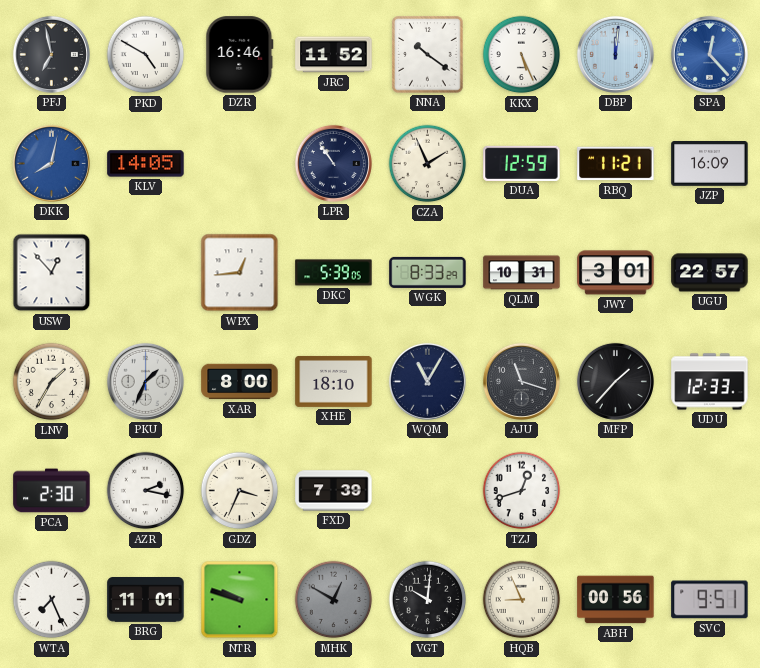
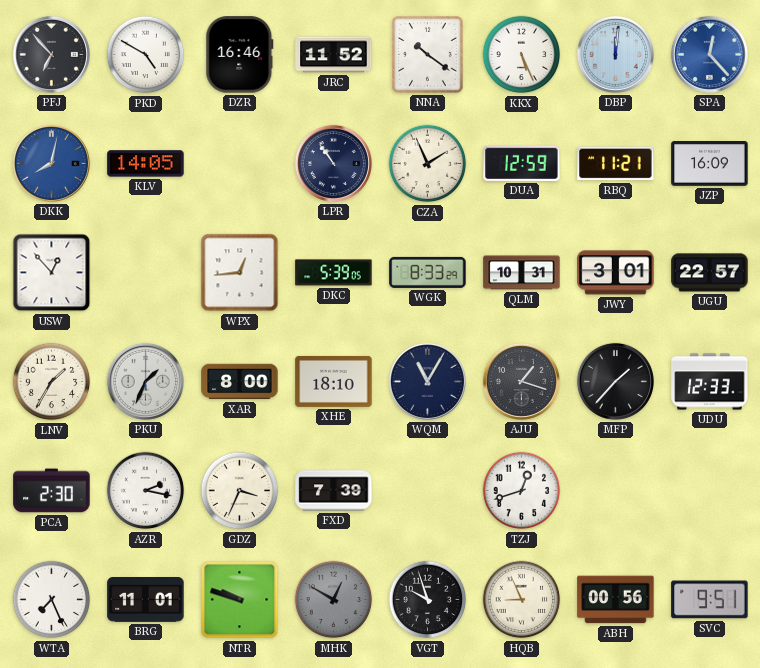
PFJ: 6:58 -> 6:53 (51, 54)
AJU: 11:18 -> 1:18 (521, 381)
VGT: 10:01 -> 9:57 (428, 600)
